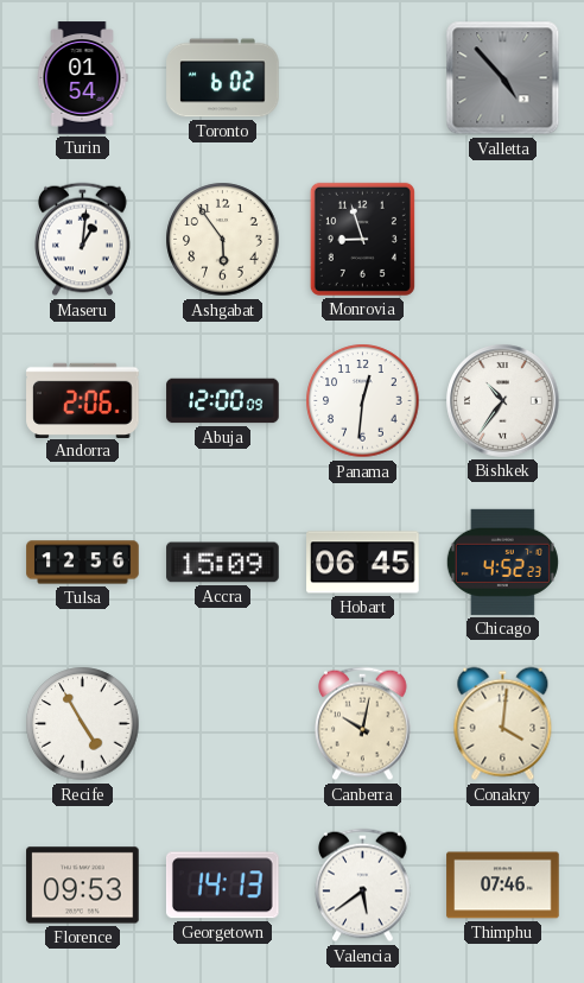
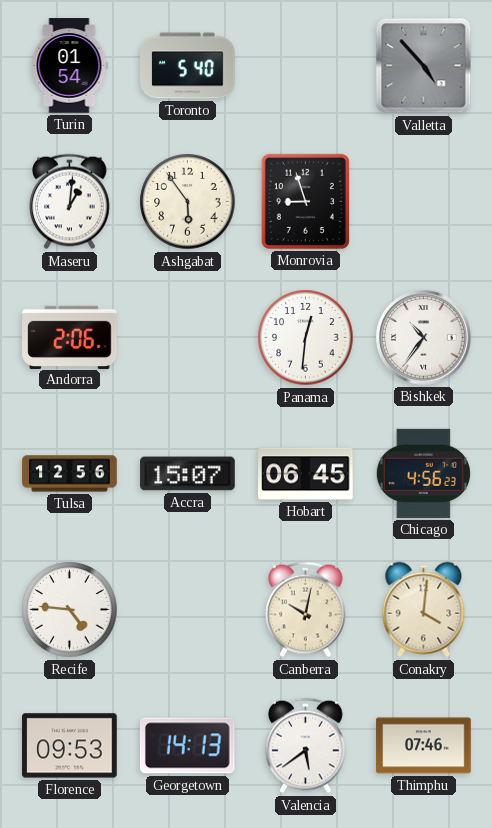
Toronto: 6:02 -> 5:40 (188, 66)
Abuja: 12:00 -> none (223, 401)
Accra: 15:09 -> 15:07 (188, 474)
Chicago: 4:52 -> 4:56 (423, 473)
Recife: 4:55 -> 4:46 (70, 610)
